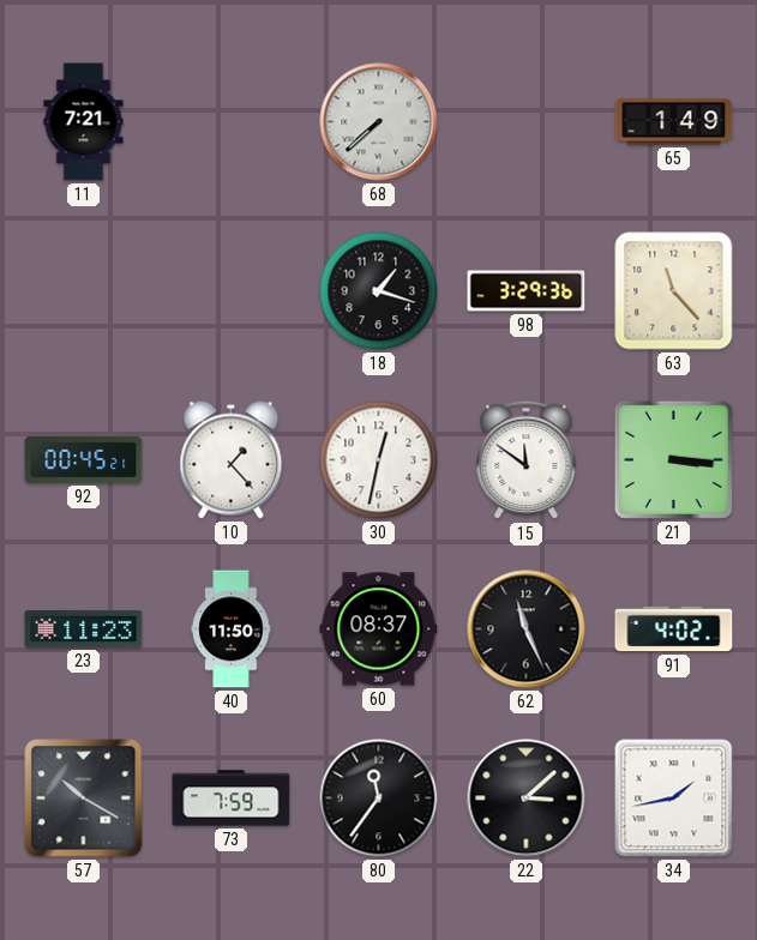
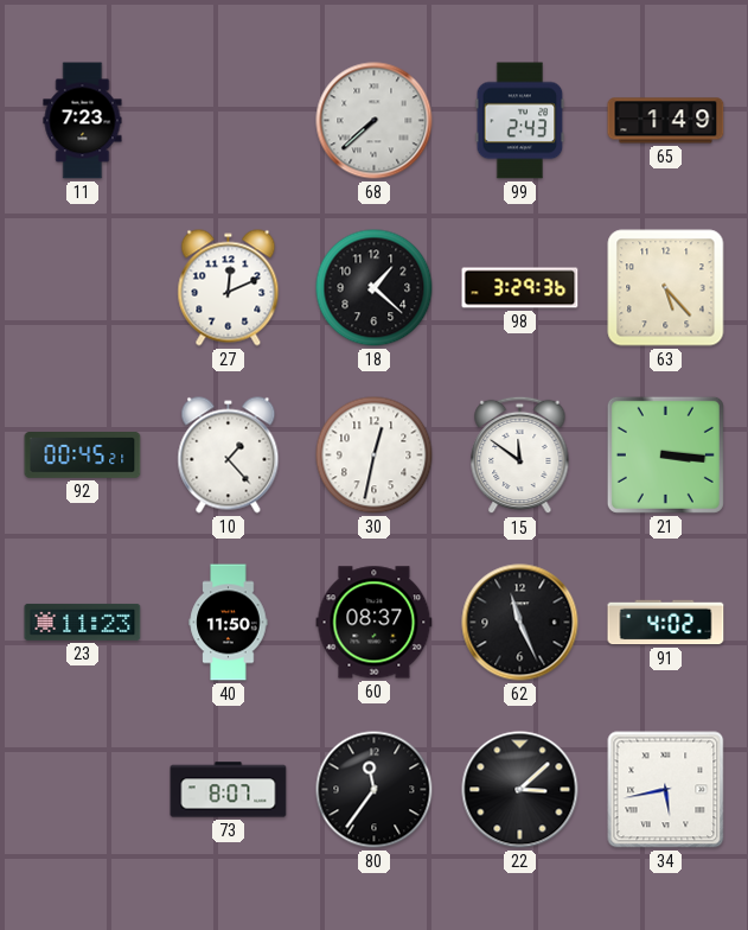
11: 7:21 -> 7:23 (83, 121)
99: none -> 2:43 (520, 121)
27: none -> 12:11 (229, 288)
18: 1:18 -> 1:22 (375, 288)
63: 11:23 -> 5:23 (666, 288)
57: 10:20 -> none (84, 799)
73: 7:59 -> 8:07 (229, 790)
34: 1:43 -> 5:43 (666, 790)
